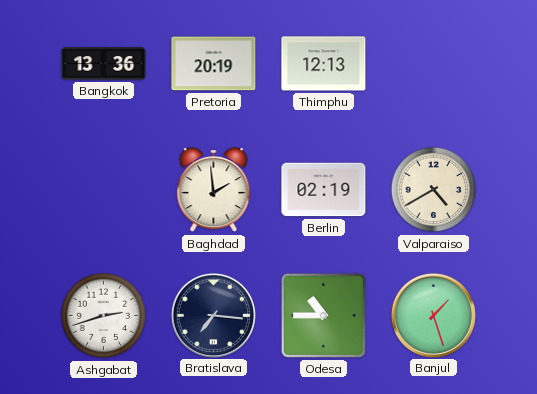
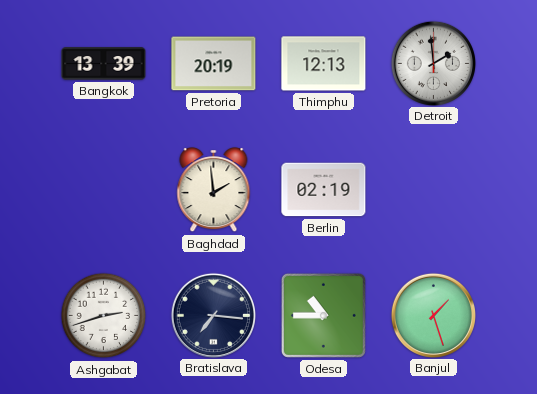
Bangkok: 13:36 -> 13:39 (104, 64)
Detroit: none -> 1:59 (433, 63)
Valparaiso: 4:40 -> none (434, 190)
